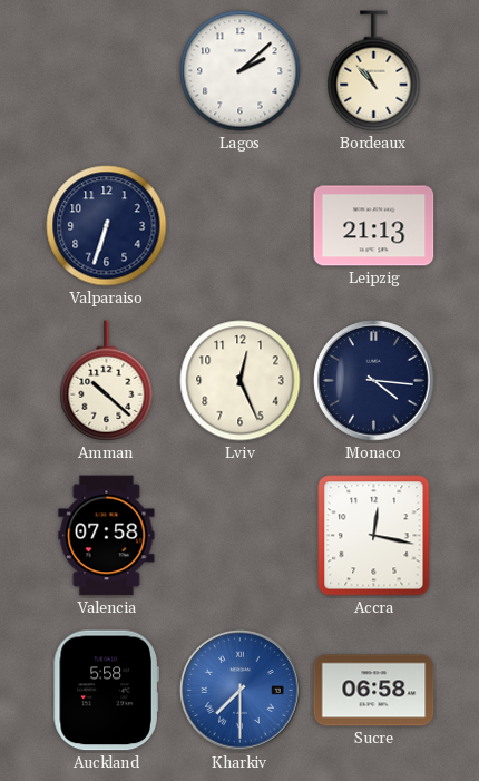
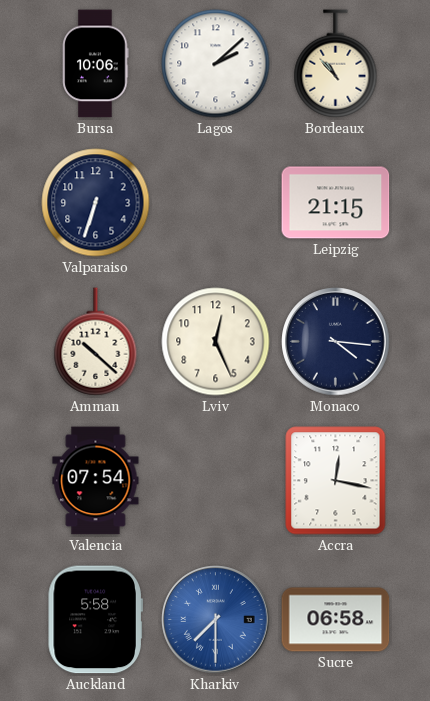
Bursa: none -> 10:06 (96, 64)
Leipzig: 21:13 -> 21:15 (336, 203)
Valencia: 07:58 -> 07:54 (96, 481)
